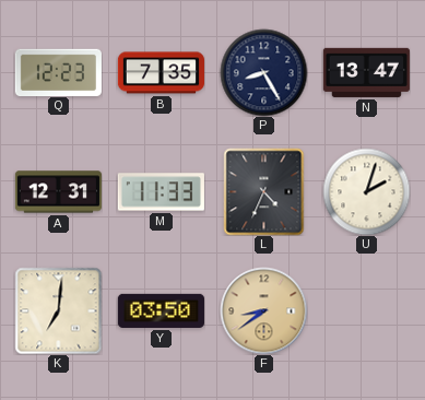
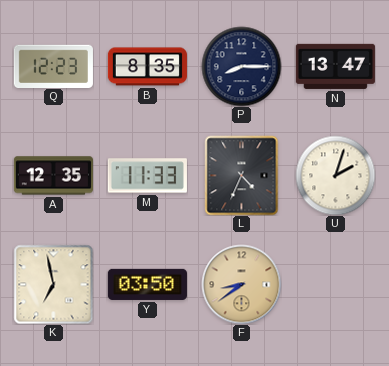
B: 7:35 -> 8:35 (147, 67)
P: 8:25 -> 8:15 (241, 66)
A: 12:31 -> 12:35 (53, 176)
K: 7:01 -> 6:58 (53, 284)
